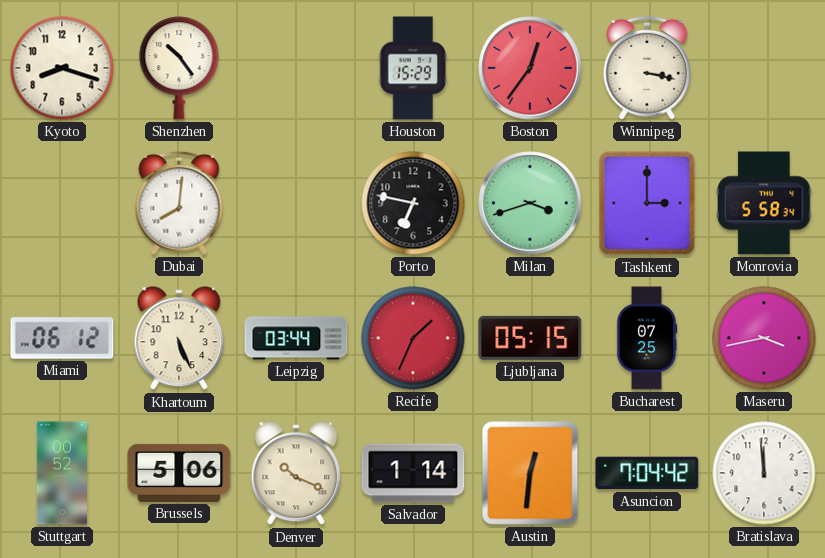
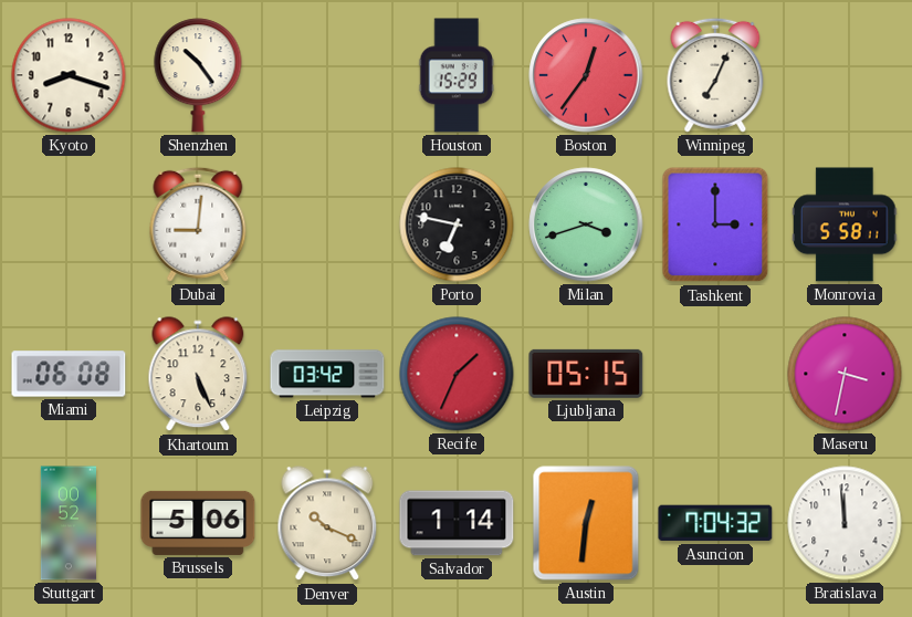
Winnipeg: 3:17 -> 7:04 (715, 75)
Dubai: 8:01 -> 9:01 (198, 224)
Monrovia: 5:58:34 -> 5:58:11 (846, 224)
Miami: 06:12 -> 06:08 (69, 374)
Leipzig: 03:44 -> 03:42 (327, 374)
Bucharest: 07:25 -> none (647, 338)
Maseru: 3:43 -> 3:32 (845, 374)
Asuncion: 7:04:42 -> 7:04:32 (715, 523)
